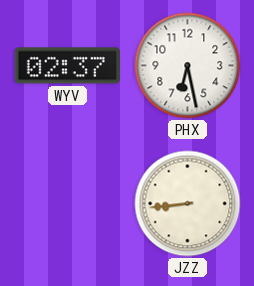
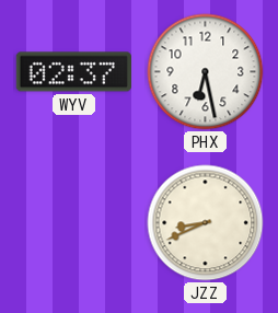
JZZ: 8:44 -> 8:41 (206, 223)
